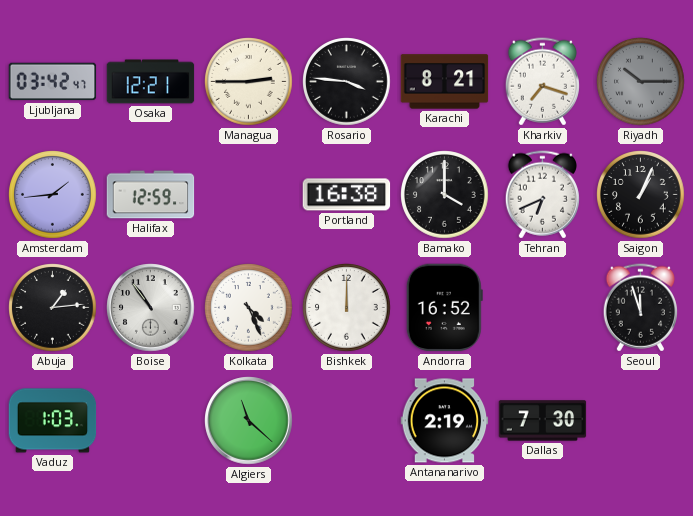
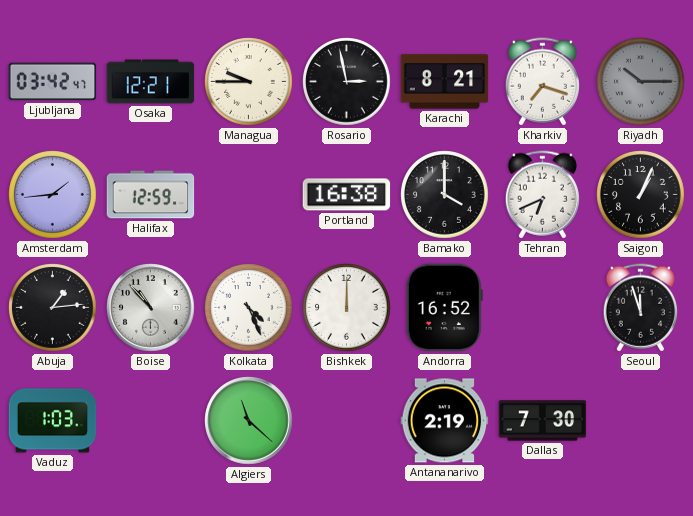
Managua: 2:45 -> 9:45 (249, 82)
Rosario: 3:46 -> 2:58 (347, 82)
Boise: 10:54 -> 10:53 (151, 308)
